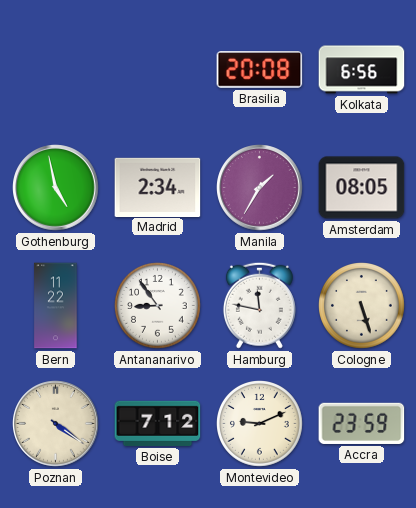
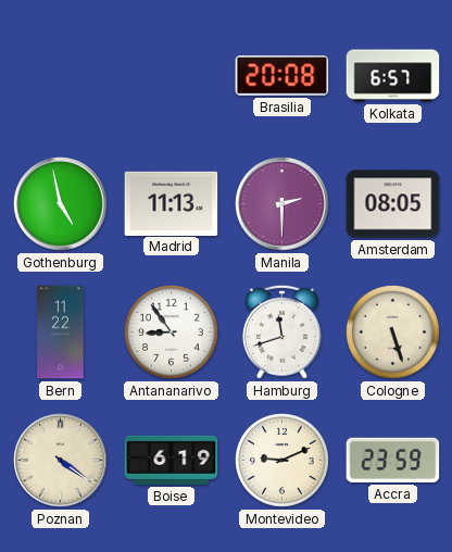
Kolkata: 6:56 -> 6:57 (393, 76)
Madrid: 2:34 -> 11:13 (172, 203)
Manila: 1:35 -> 2:30 (282, 204)
Hamburg: 11:47 -> 11:42 (281, 331)
Boise: 7:12 -> 6:19 (172, 460)
